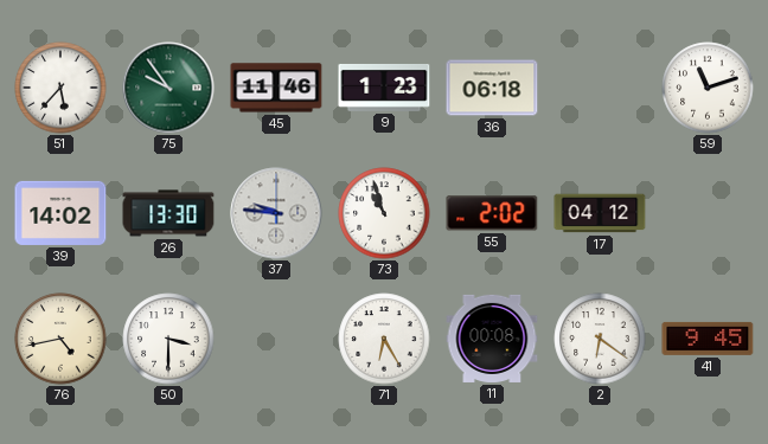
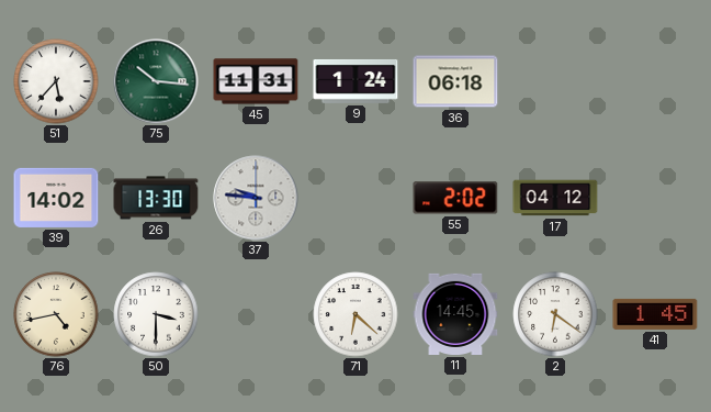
75: 9:54 -> 10:16 (156, 81)
45: 11:46 -> 11:31 (256, 81)
9: 1:23 -> 1:24 (356, 81)
59: 11:12 -> none (708, 88)
73: 10:57 -> none (384, 213)
71: 6:25 -> 6:22 (356, 314)
11: 00:08 -> 14:45 (455, 314)
41: 9:45 -> 1:45 (655, 314)
